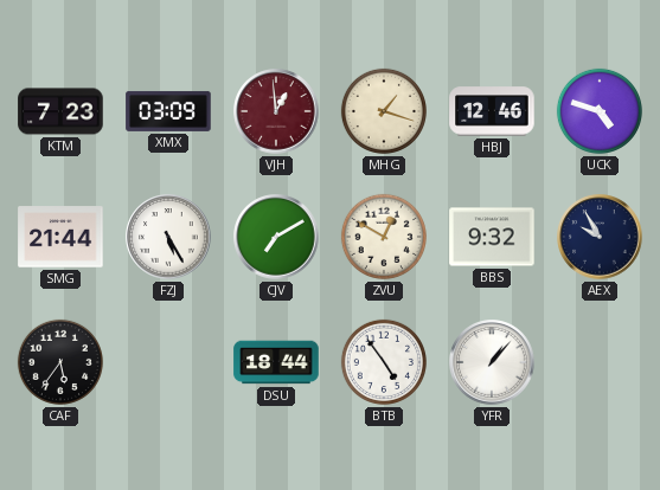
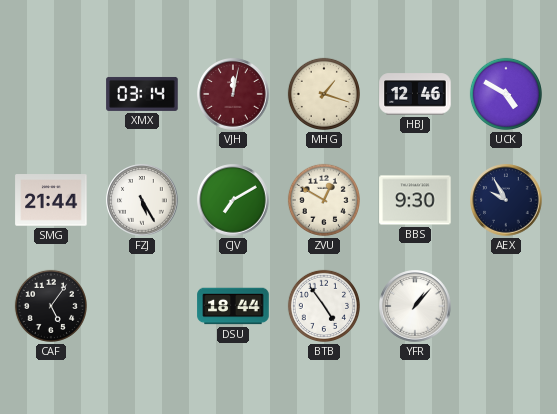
KTM: 7:23 -> none (60, 111)
XMX: 03:09 -> 03:14 (142, 94)
VJH: 12:59 -> 12:02 (233, 94)
UCK: 4:48 -> 4:50 (506, 94)
BBS: 9:32 -> 9:30 (415, 200)
CAF: 5:36 -> 5:06 (51, 306)
